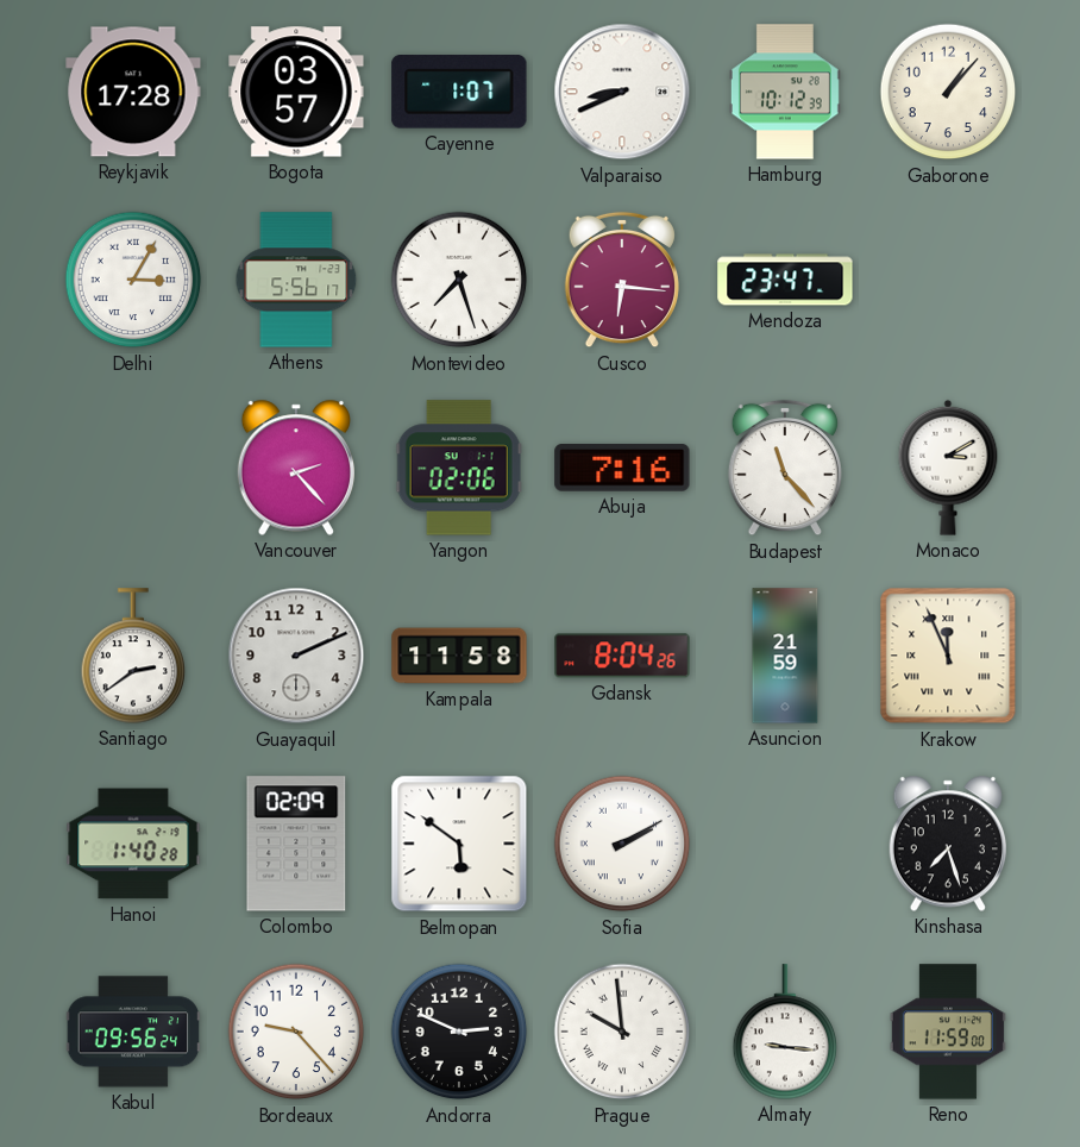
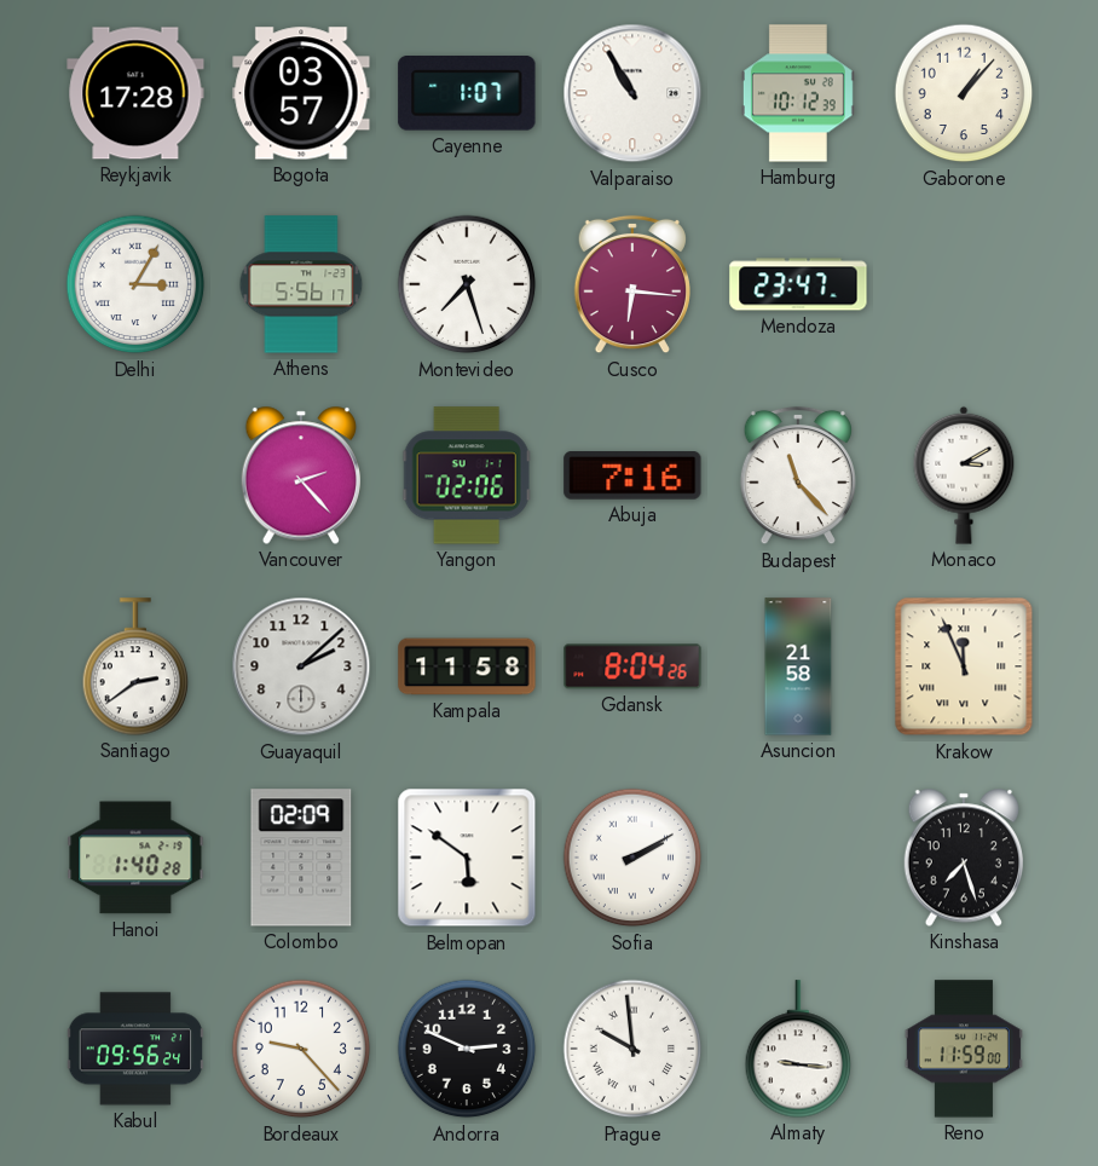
Valparaiso: 8:41 -> 10:55 (632, 93)
Guayaquil: 2:11 -> 2:08 (301, 666)
Asuncion: 21:59 -> 21:58 (798, 666)
